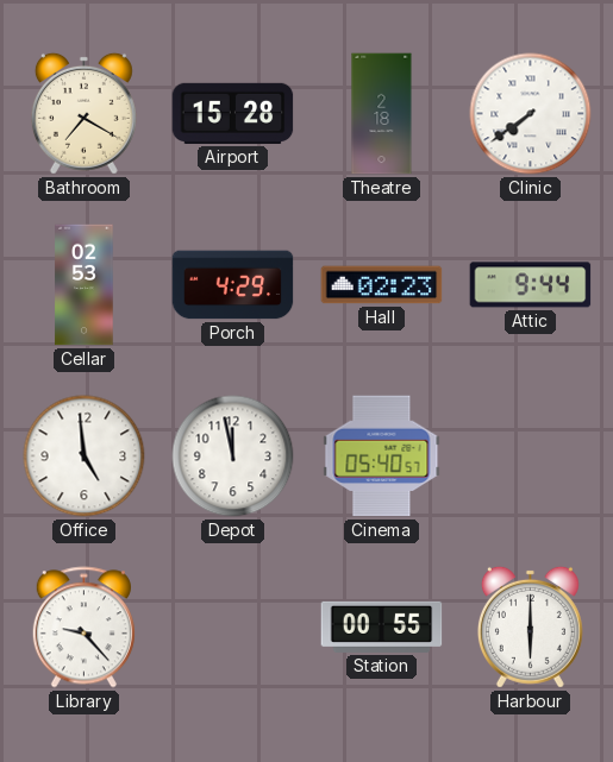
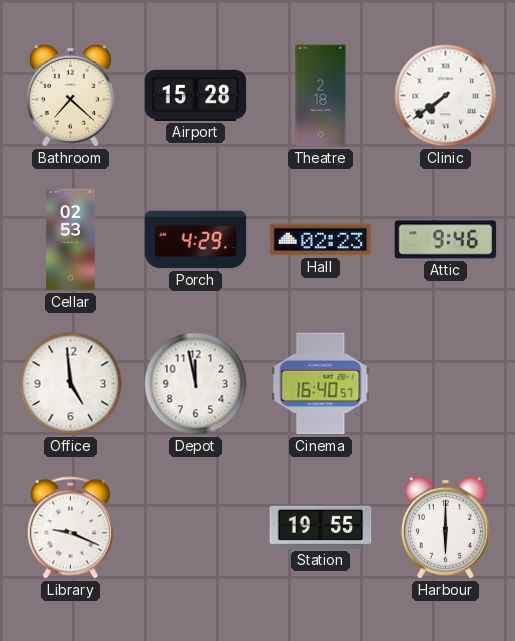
Bathroom: 7:20 -> 7:22 (70, 95)
Attic: 9:44 -> 9:46 (446, 240)
Cinema: 05:40 -> 16:40 (321, 384)
Library: 9:23 -> 9:19 (70, 528)
Station: 00:55 -> 19:55 (321, 527)
